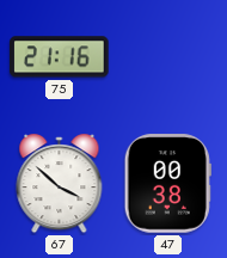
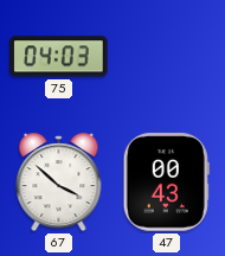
75: 21:16 -> 04:03 (59, 57)
47: 00:38 -> 00:43 (166, 183)
